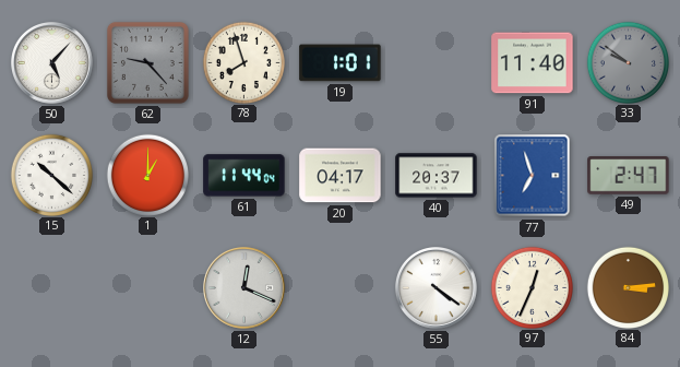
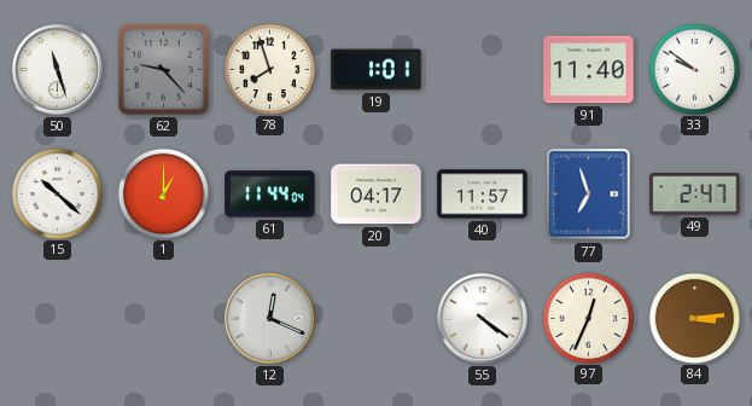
50: 5:07 -> 11:27 (58, 70)
33 dial: grey -> white (694, 69)
40: 20:37 -> 11:57 (483, 195)
